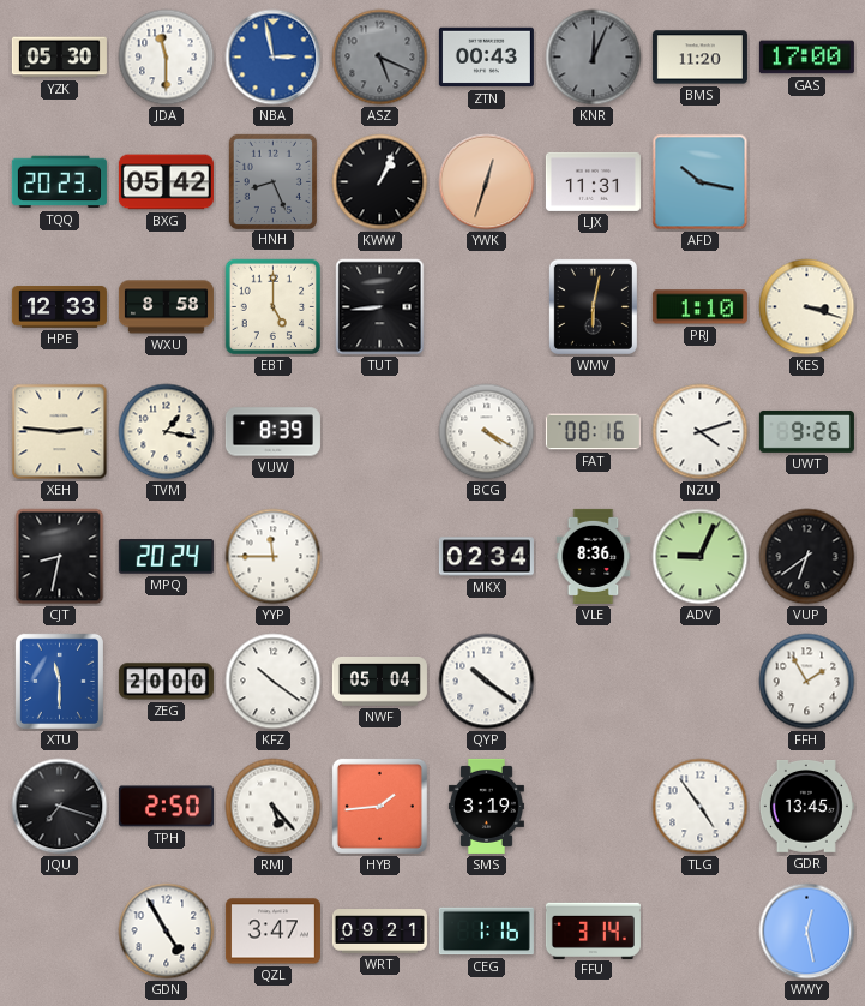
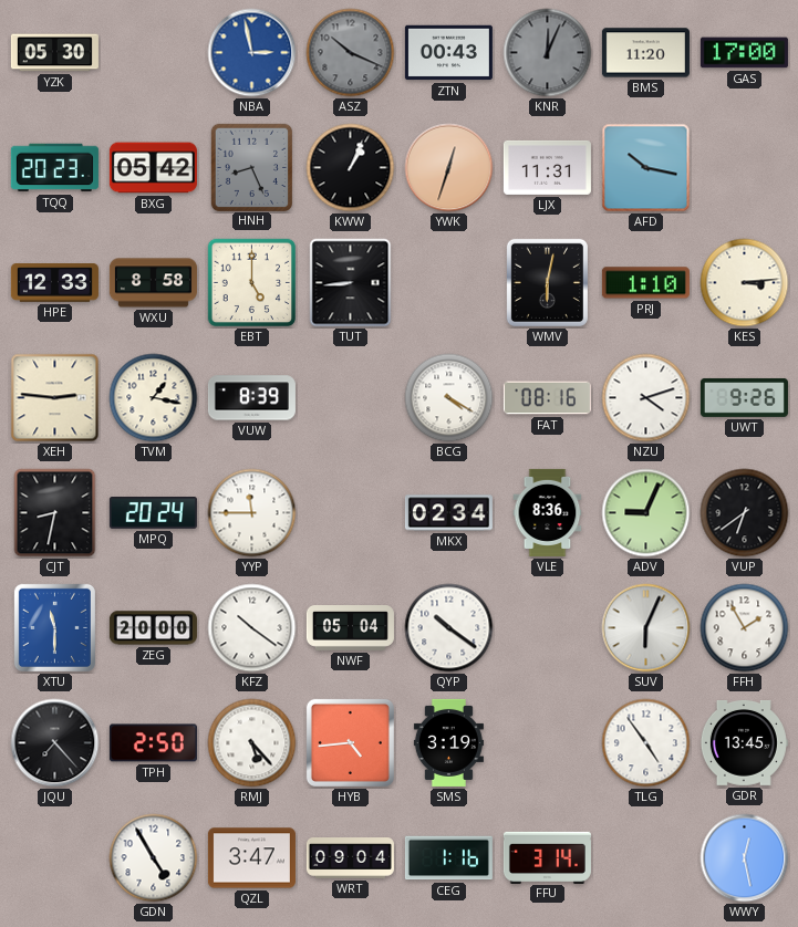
JDA: 11:30 -> none (167, 58)
ASZ: 5:19 -> 10:19 (351, 53)
KES: 3:18 -> 3:14 (745, 283)
SUV: none -> 6:04 (646, 628)
JQU: 7:18 -> 7:23 (55, 743)
HYB: 1:44 -> 4:44 (350, 742)
WRT: 09:21 -> 09:04 (350, 858)
